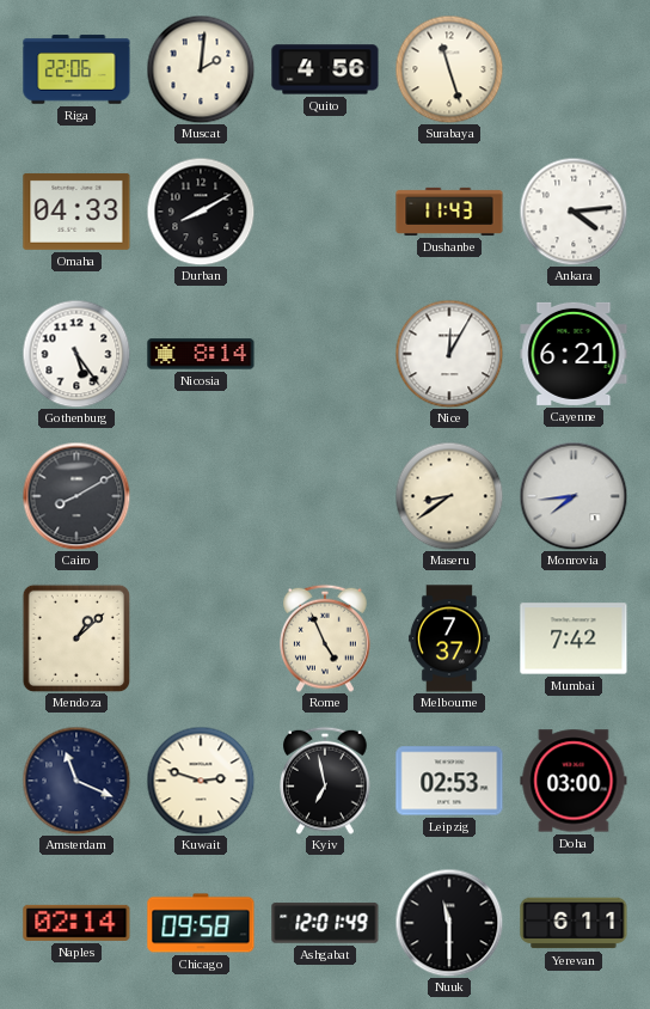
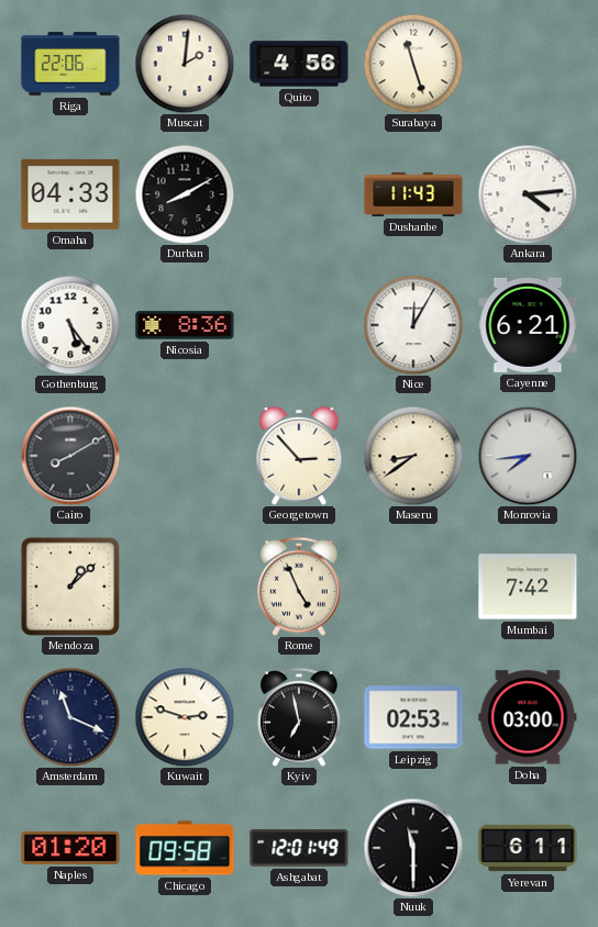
Nicosia: 8:14 -> 8:36 (185, 325)
Georgetown: none -> 2:53 (299, 456)
Melbourne: 7:37 -> none (449, 638)
Naples: 02:14 -> 01:20 (70, 848)
